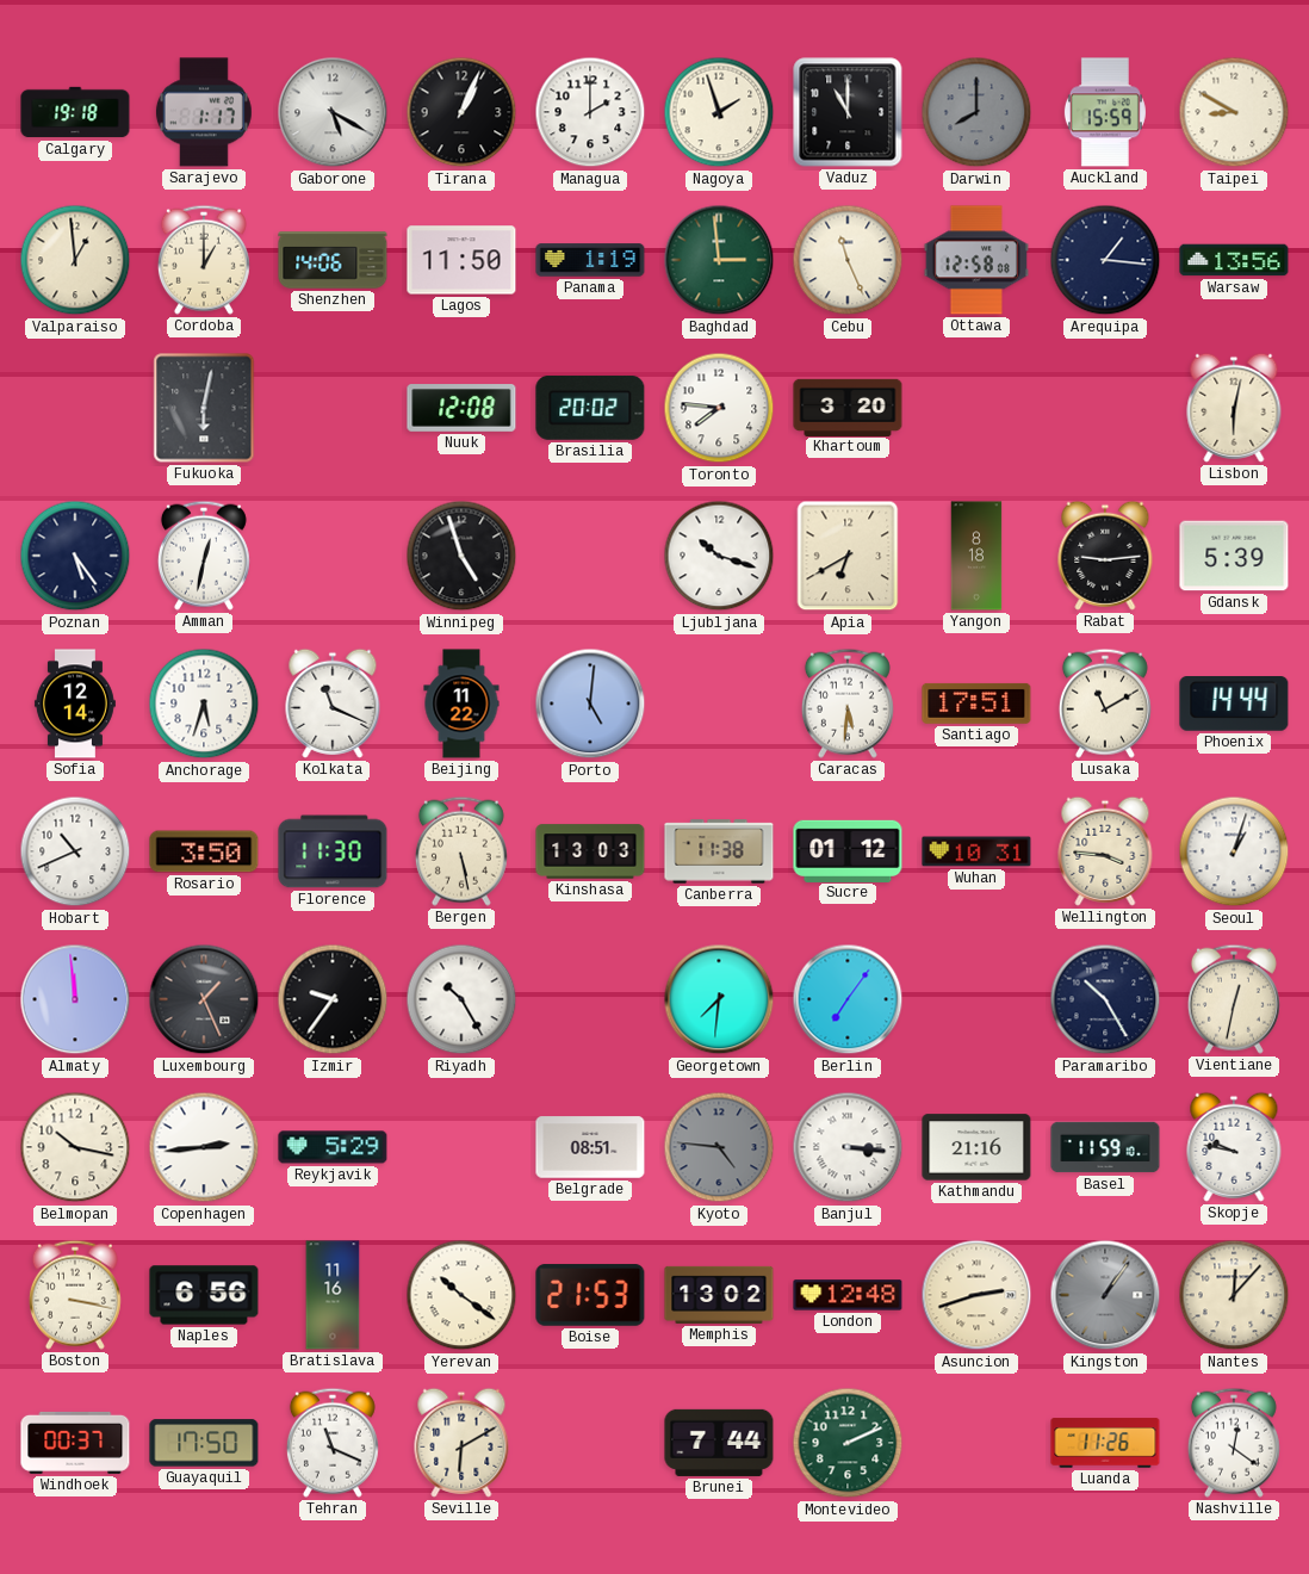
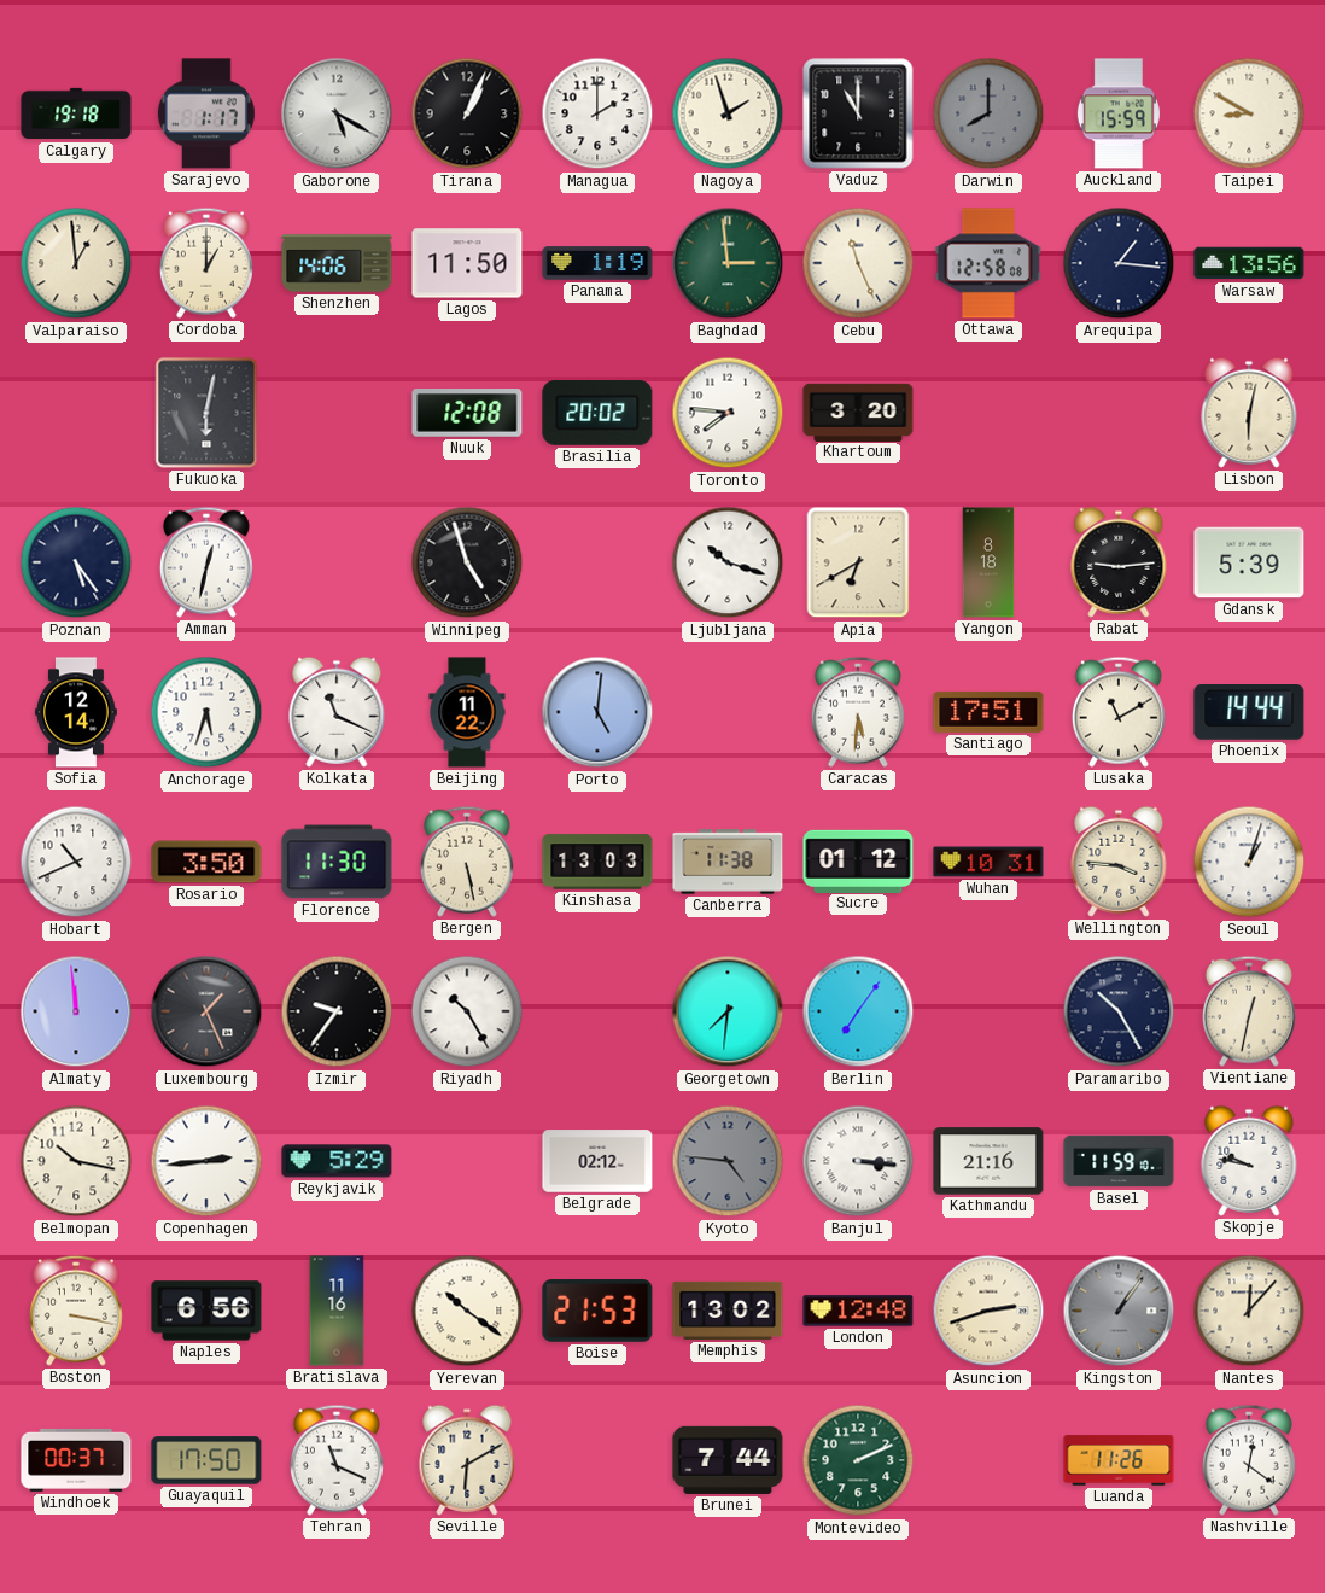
Belgrade: 08:51 -> 02:12 (597, 1161)
